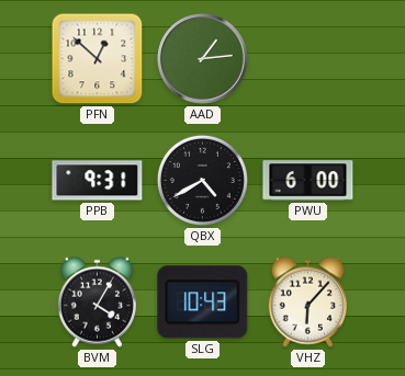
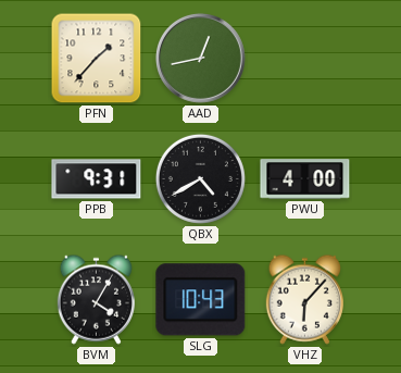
PFN: 12:52 -> 1:37 (97, 59)
AAD: 1:14 -> 12:43 (200, 58)
PWU: 6:00 -> 4:00 (305, 179)
